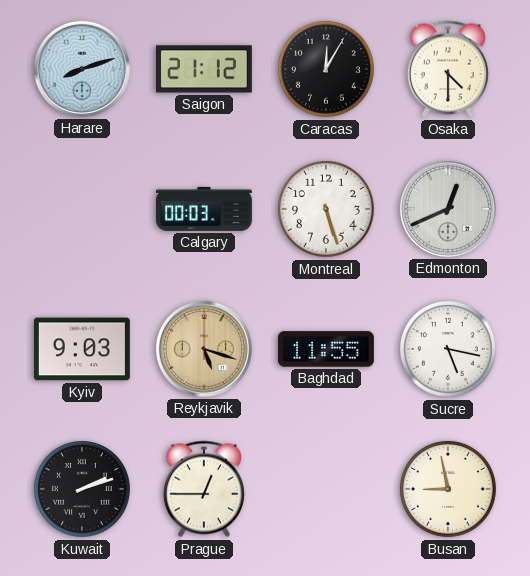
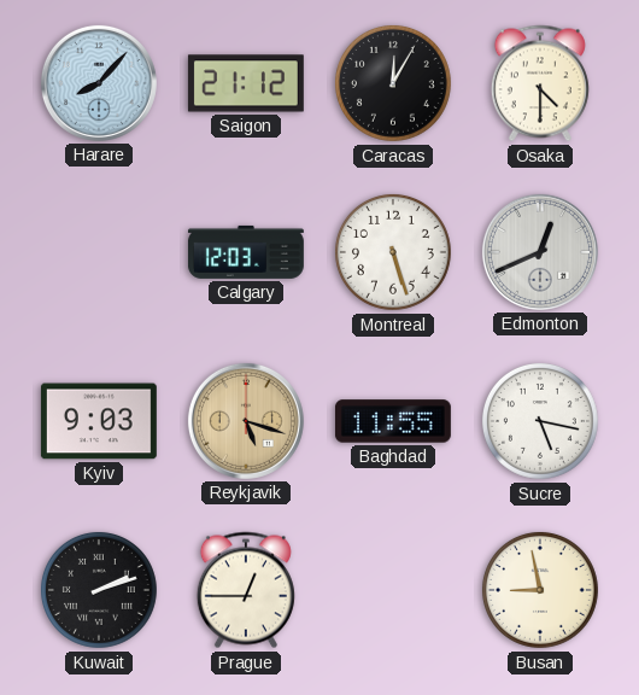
Harare: 8:12 -> 8:07 (99, 83)
Calgary: 00:03 -> 12:03 (246, 252)
